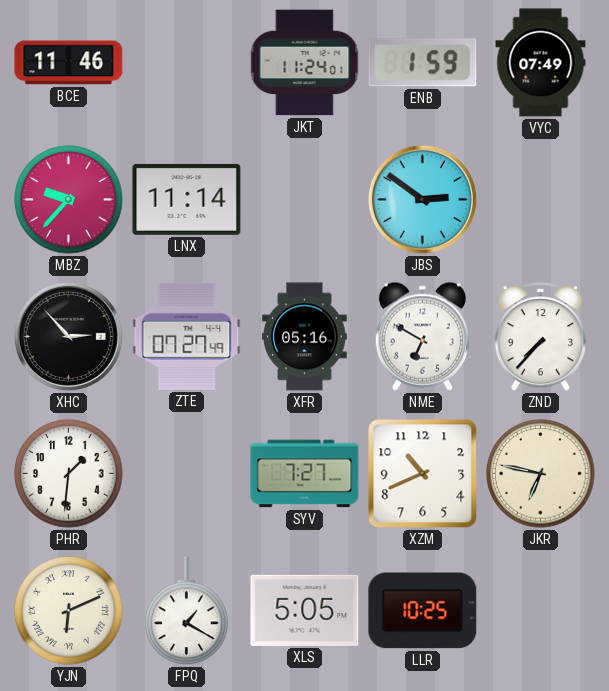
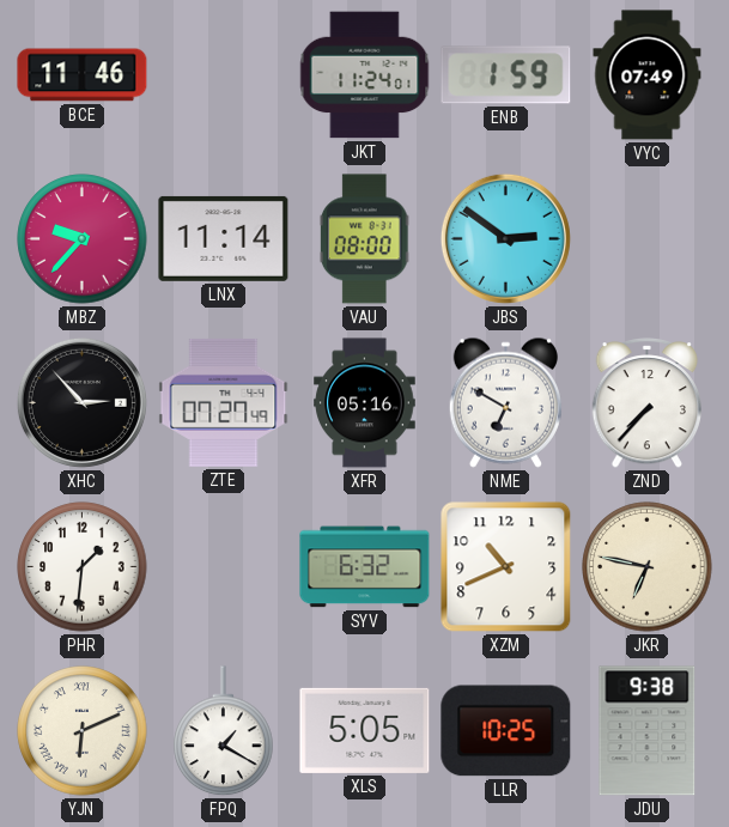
VAU: none -> 08:00 (365, 239)
SYV: 7:27 -> 6:32 (365, 567)
JDU: none -> 9:38 (648, 731)
